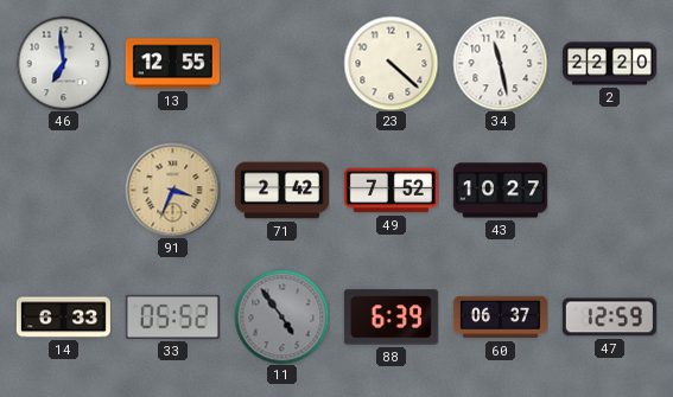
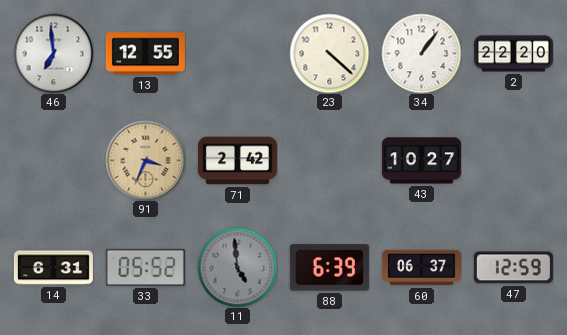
34: 11:28 -> 1:06 (421, 53)
49: 7:52 -> none (391, 191)
14: 6:33 -> 6:31 (53, 268)
11: 4:54 -> 4:59 (237, 267)
